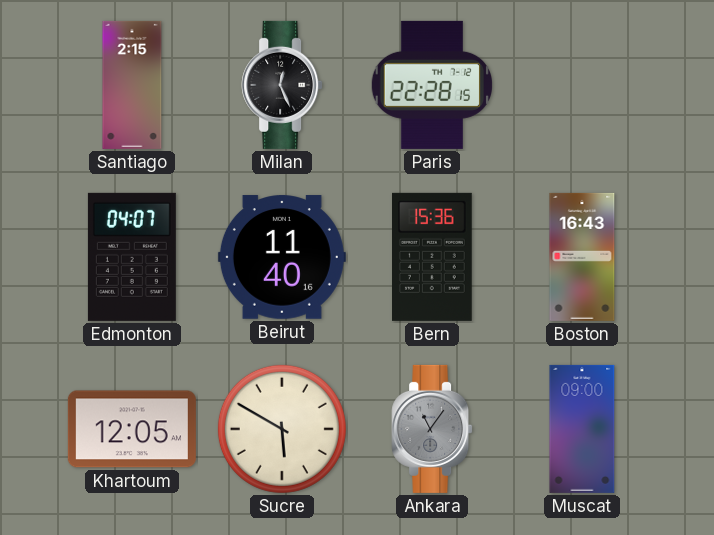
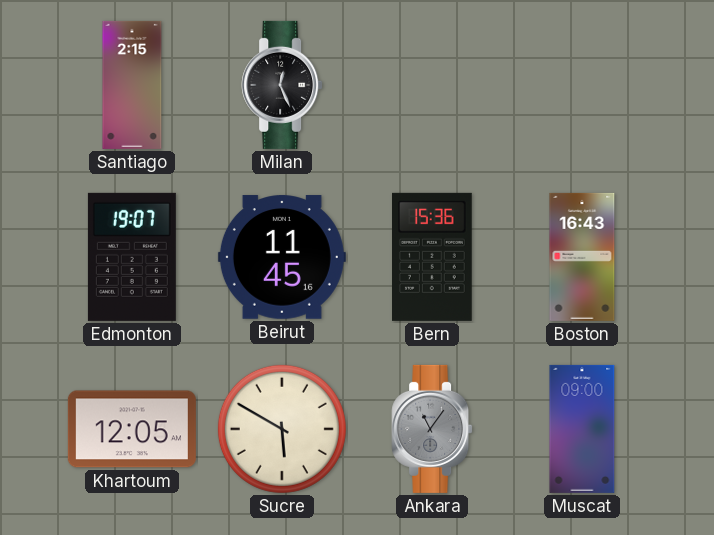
Paris: 22:28 -> none (431, 85)
Edmonton: 04:07 -> 19:07 (132, 257)
Beirut: 11:40 -> 11:45 (282, 257)
